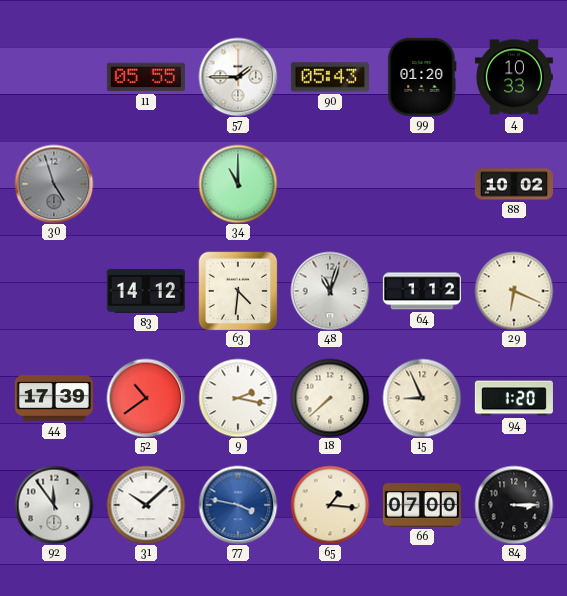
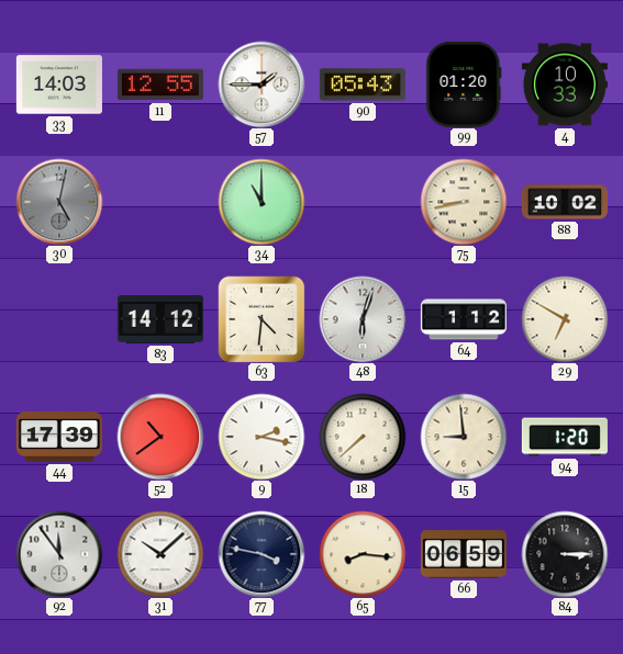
33: none -> 14:03 (59, 84)
11: 05:55 -> 12:55 (160, 84)
30: 4:57 -> 5:02 (59, 202)
75: none -> 8:43 (464, 202)
48: 11:03 -> 6:03 (363, 319)
29: 6:19 -> 6:50 (565, 319)
15: 8:56 -> 8:59 (464, 437)
77 dial: blue -> navy (262, 554)
65: 1:16 -> 8:16 (363, 554)
66: 07:00 -> 06:59 (464, 554)
